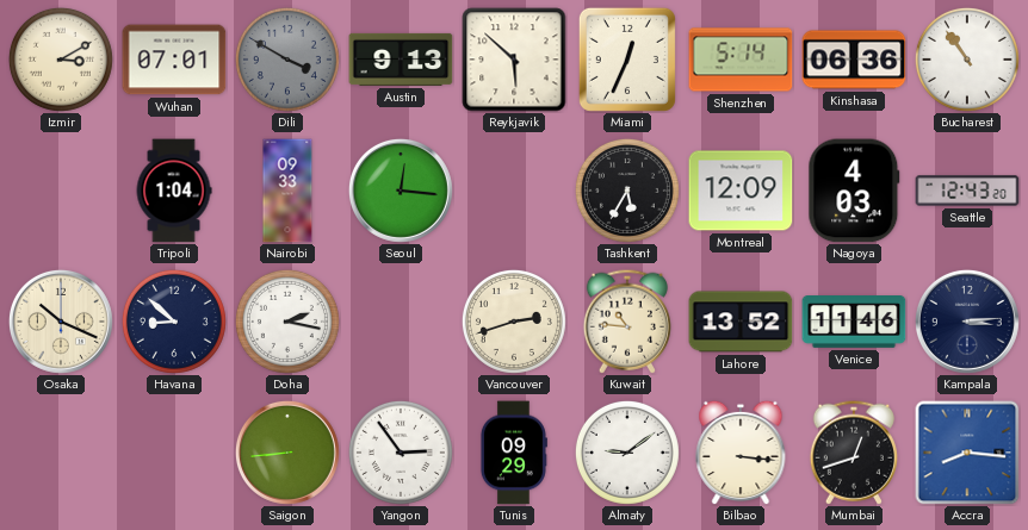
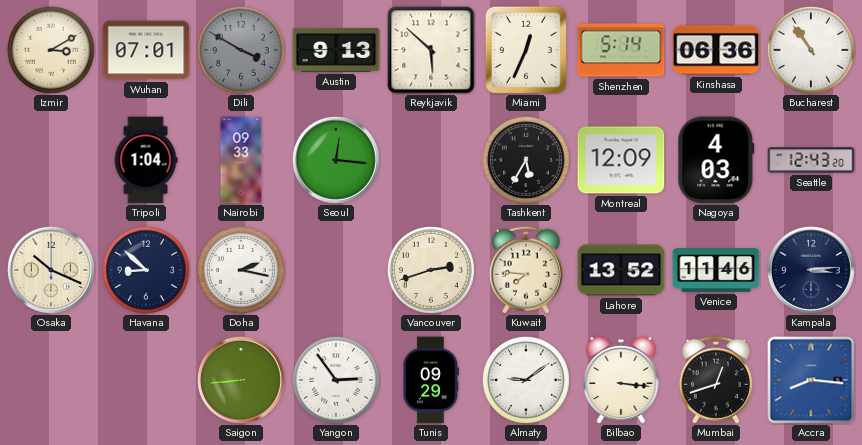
Kuwait: 10:46 -> 7:46 (526, 270)
